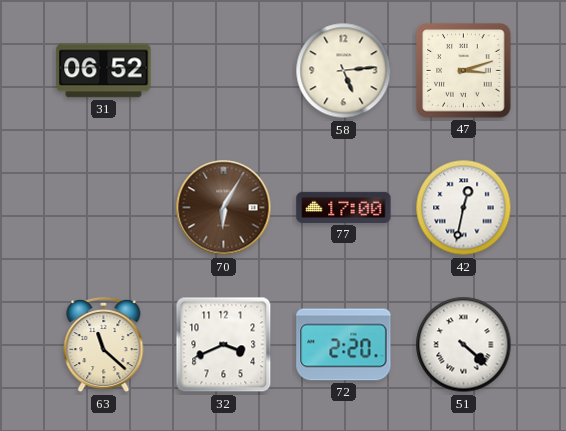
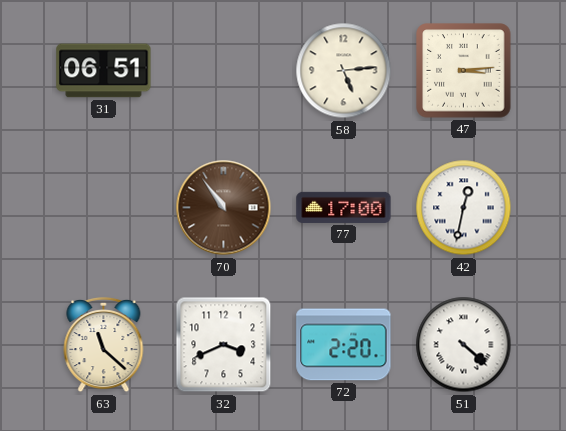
31: 06:52 -> 06:51 (104, 71)
47: 3:12 -> 3:14 (464, 71)
70: 6:05 -> 10:54 (224, 208)
